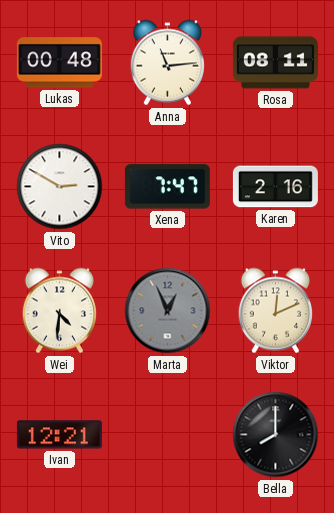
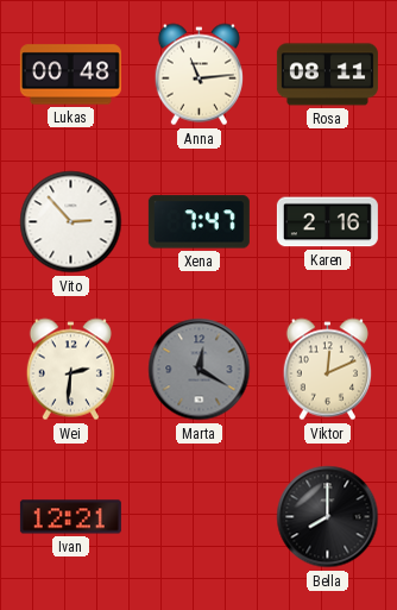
Vito: 2:50 -> 2:53 (71, 222)
Wei: 4:31 -> 2:31 (70, 370)
Marta: 12:56 -> 12:20 (200, 370)
